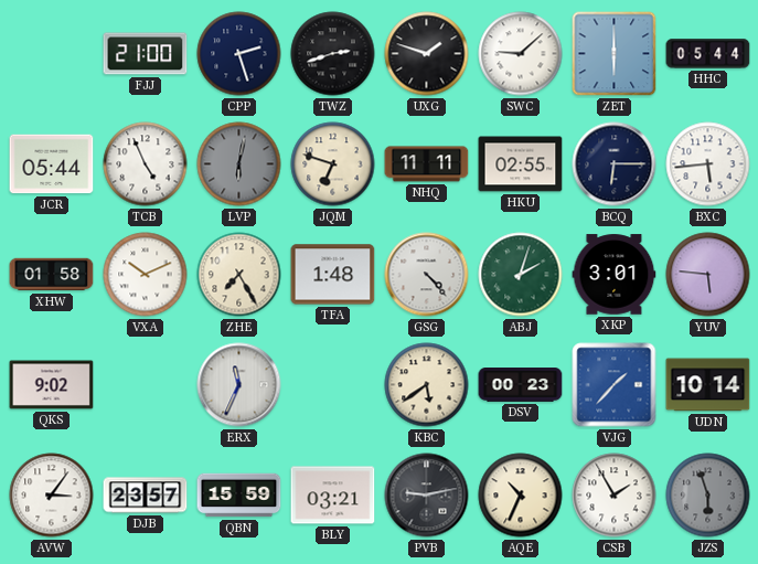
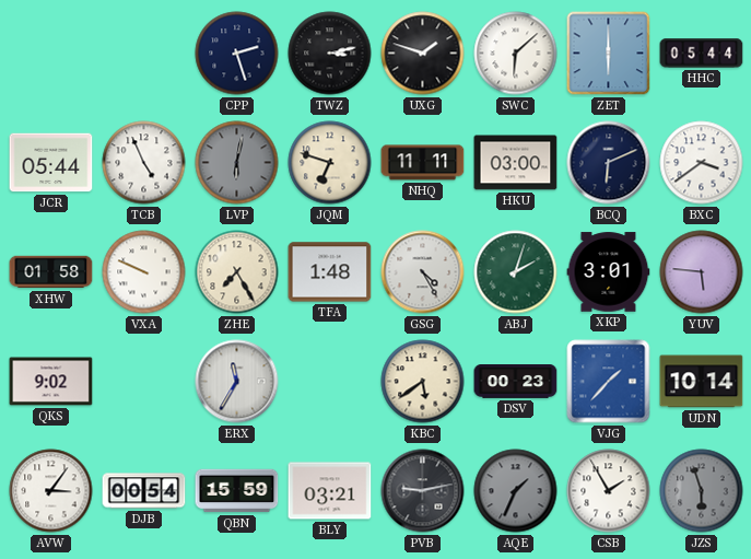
FJJ: 21:00 -> none (146, 54)
TWZ: 2:42 -> 3:13 (330, 54)
SWC: 9:08 -> 6:08 (516, 54)
HKU: 02:55 -> 03:00 (516, 163)
BCQ: 6:15 -> 6:11 (609, 163)
BXC: 5:44 -> 3:39 (702, 163)
VXA: 10:11 -> 9:49 (144, 272)
GSG: 4:23 -> 4:25 (423, 272)
ERX: 11:34 -> 11:35 (237, 382)
DJB: 23:57 -> 00:54 (144, 491)
AQE: 10:34 -> 1:34 (516, 491)
AQE dial: cream -> grey (516, 491)
